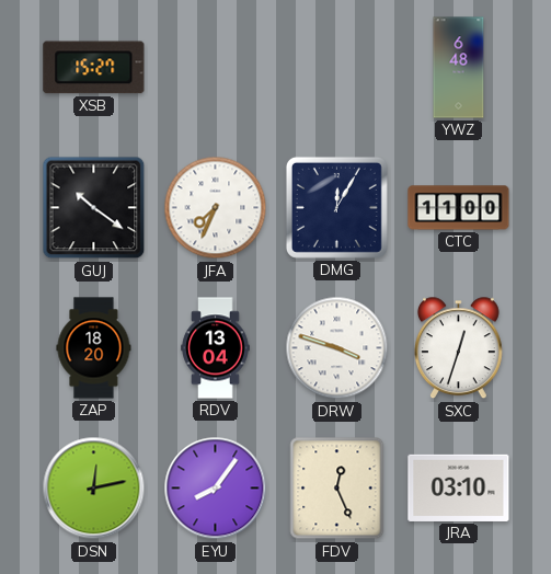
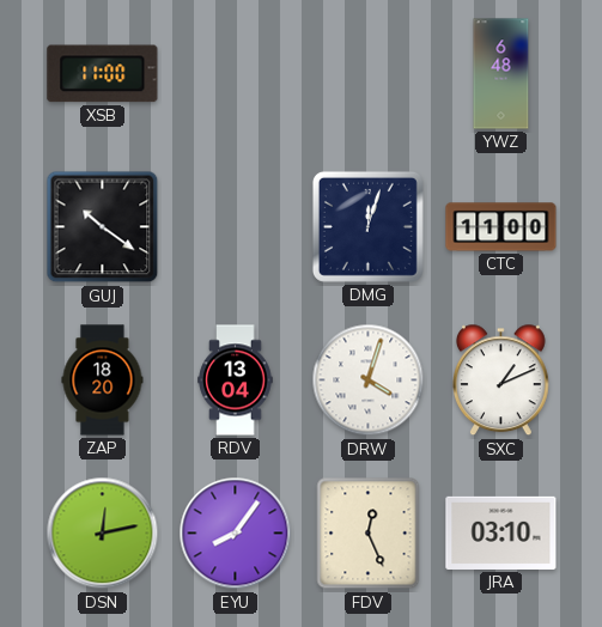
XSB: 15:27 -> 11:00 (103, 74)
JFA: 7:34 -> none (216, 208)
DMG: 12:05 -> 12:03 (367, 226)
DRW: 3:48 -> 4:03 (369, 381)
SXC: 12:33 -> 1:11 (500, 381)
